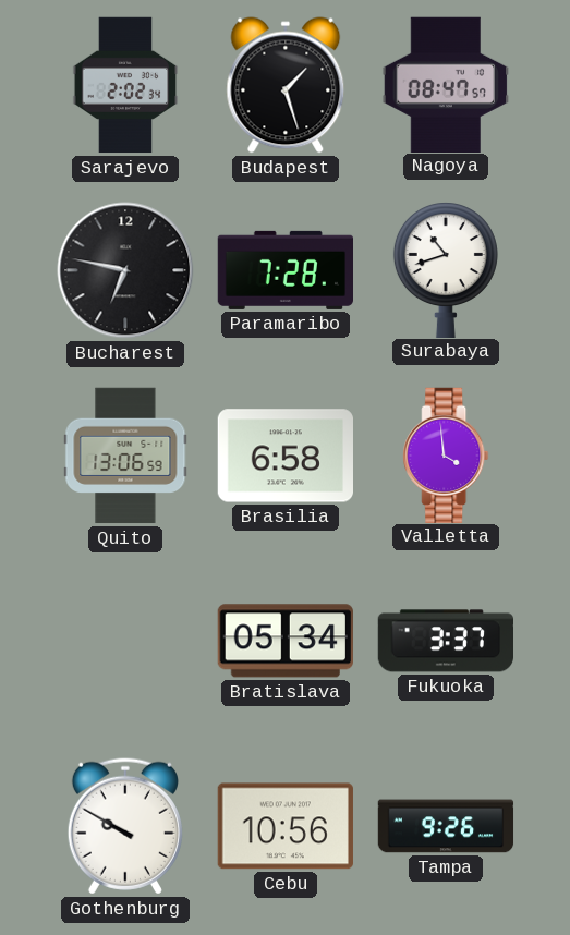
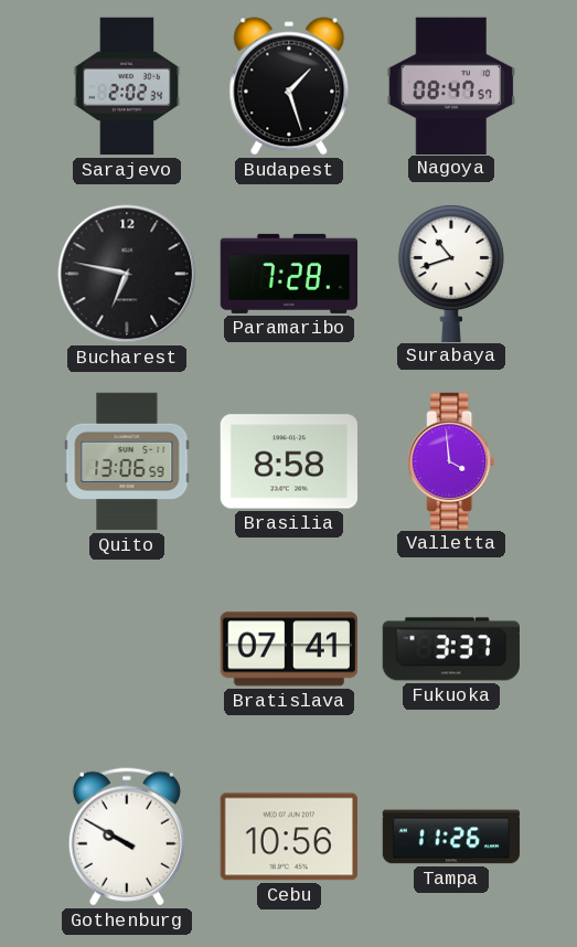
Brasilia: 6:58 -> 8:58 (288, 461)
Bratislava: 05:34 -> 07:41 (289, 649)
Tampa: 9:26 -> 11:26 (451, 837)
